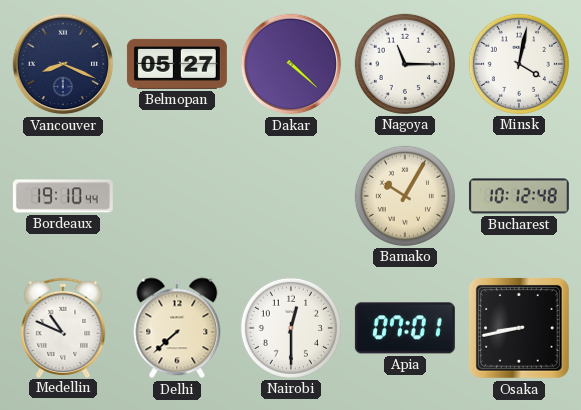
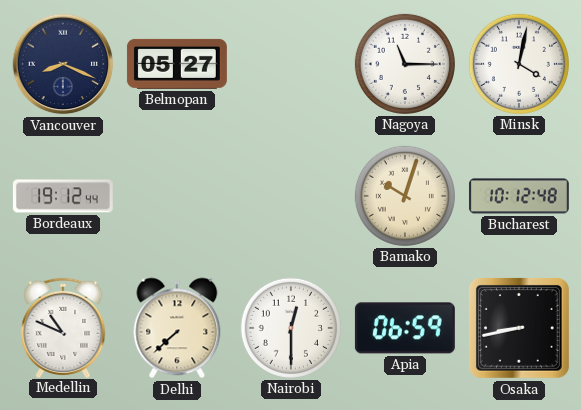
Dakar: 4:22 -> none (291, 64)
Bordeaux: 19:10 -> 19:12 (63, 196)
Bamako: 10:05 -> 10:03 (405, 196)
Apia: 07:01 -> 06:59 (405, 328)
